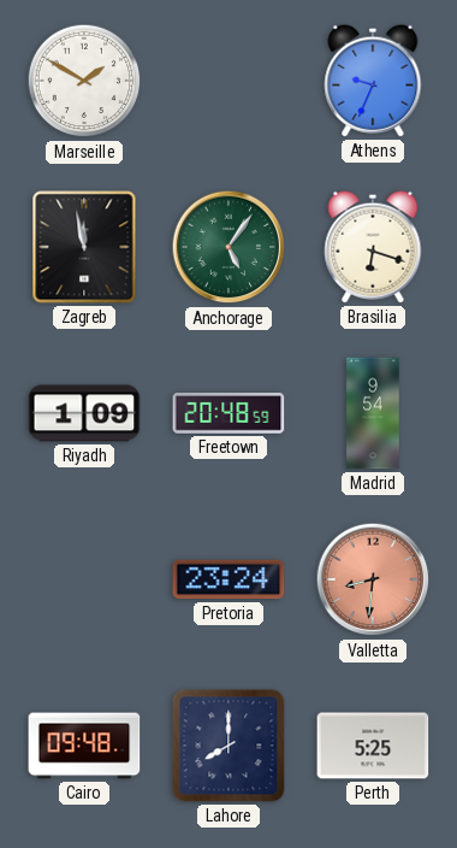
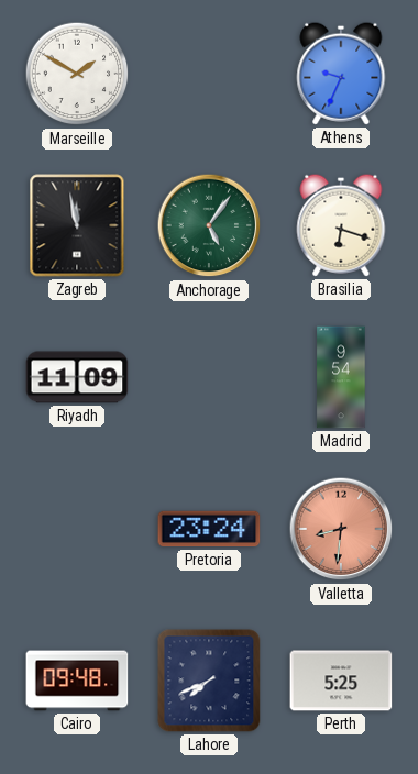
Riyadh: 1:09 -> 11:09 (77, 377)
Freetown: 20:48 -> none (228, 414)
Lahore: 8:00 -> 7:41 (209, 681)
